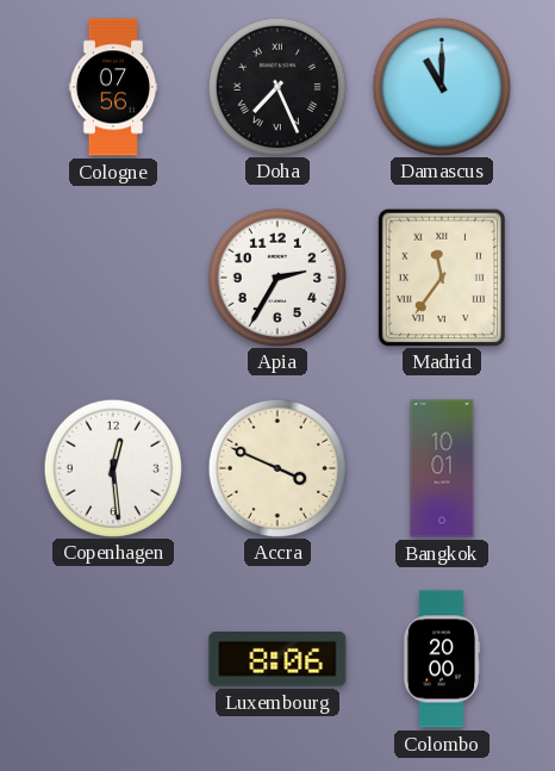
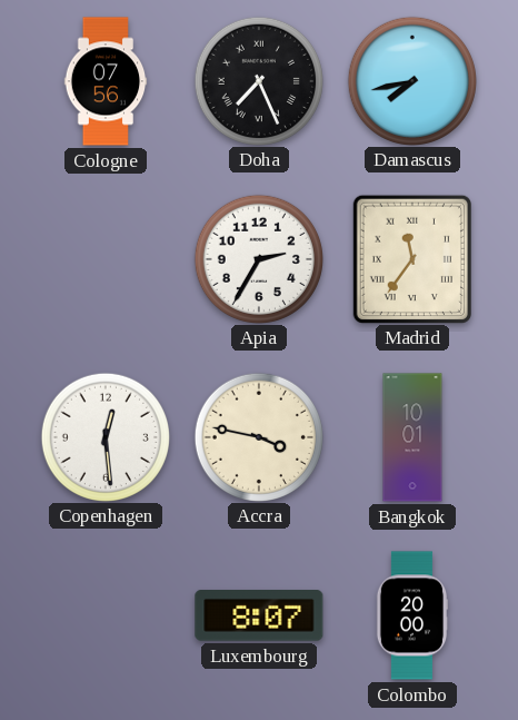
Damascus: 11:00 -> 7:43 (411, 80)
Accra: 3:49 -> 3:47 (258, 436)
Luxembourg: 8:06 -> 8:07 (259, 615)
